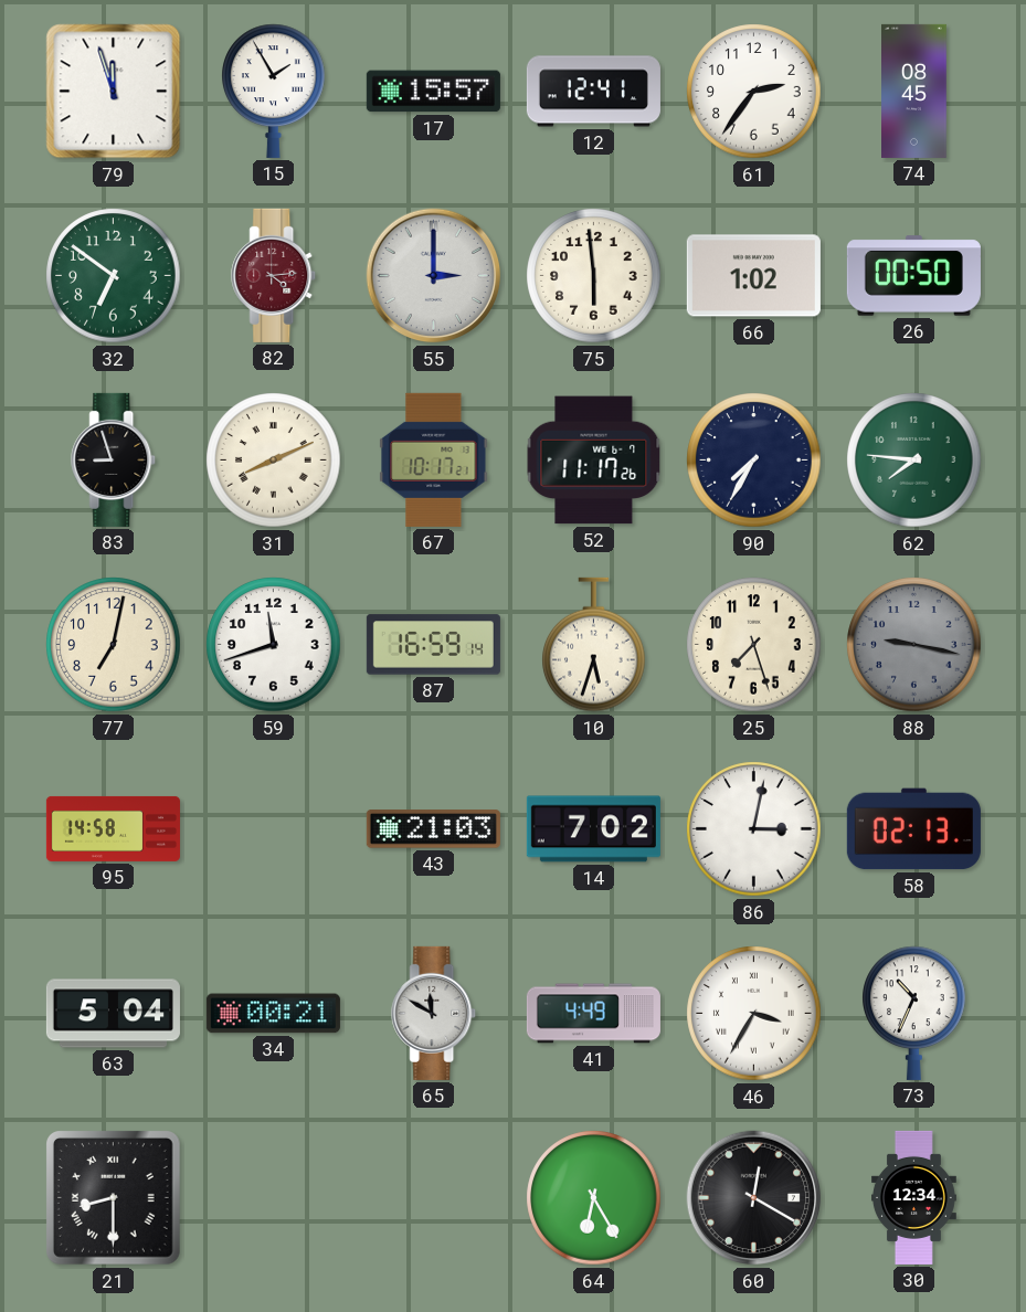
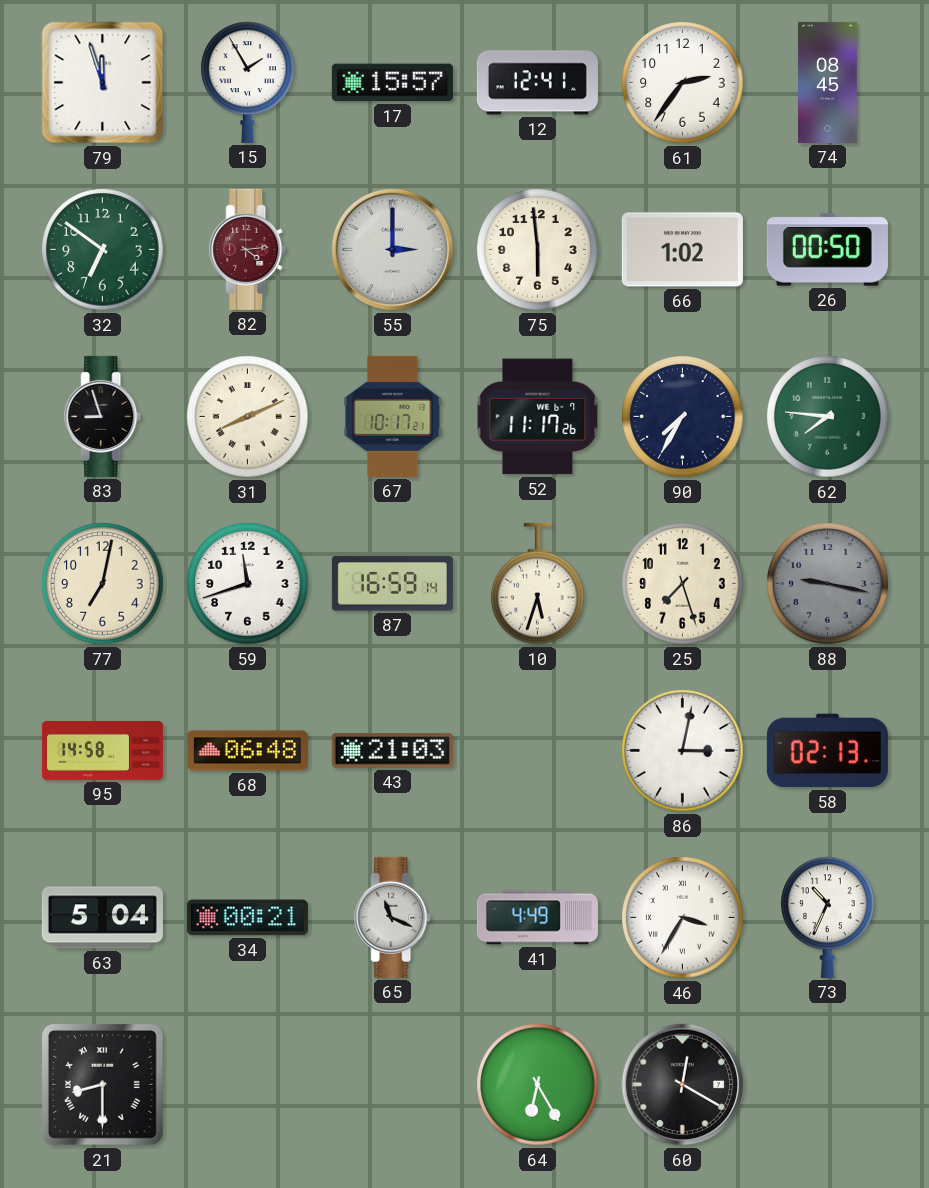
68: none -> 06:48 (247, 751)
14: 7:02 -> none (593, 829)
65: 11:50 -> 11:19 (393, 917)
30: 12:34 -> none (913, 1197)
